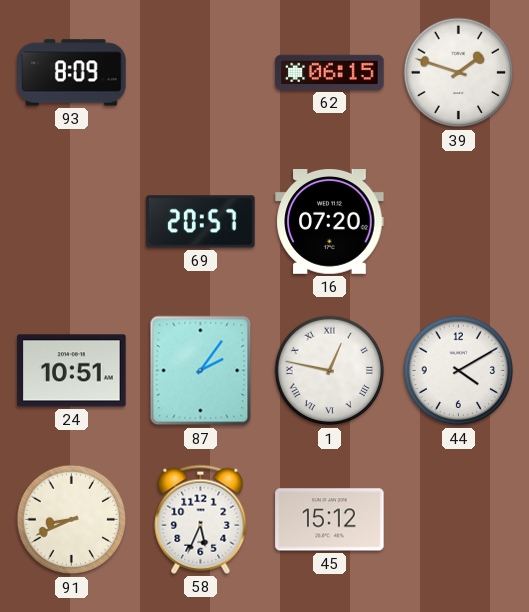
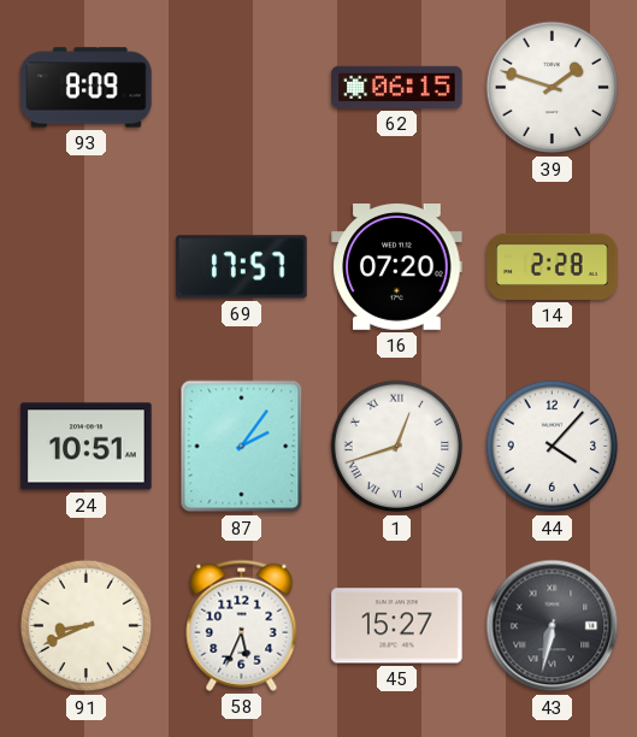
69: 20:57 -> 17:57 (242, 267)
14: none -> 2:28 (553, 266)
1: 12:47 -> 12:42 (397, 447)
44: 4:10 -> 4:07 (553, 447)
45: 15:12 -> 15:27 (397, 626)
43: none -> 6:32 (553, 626)
